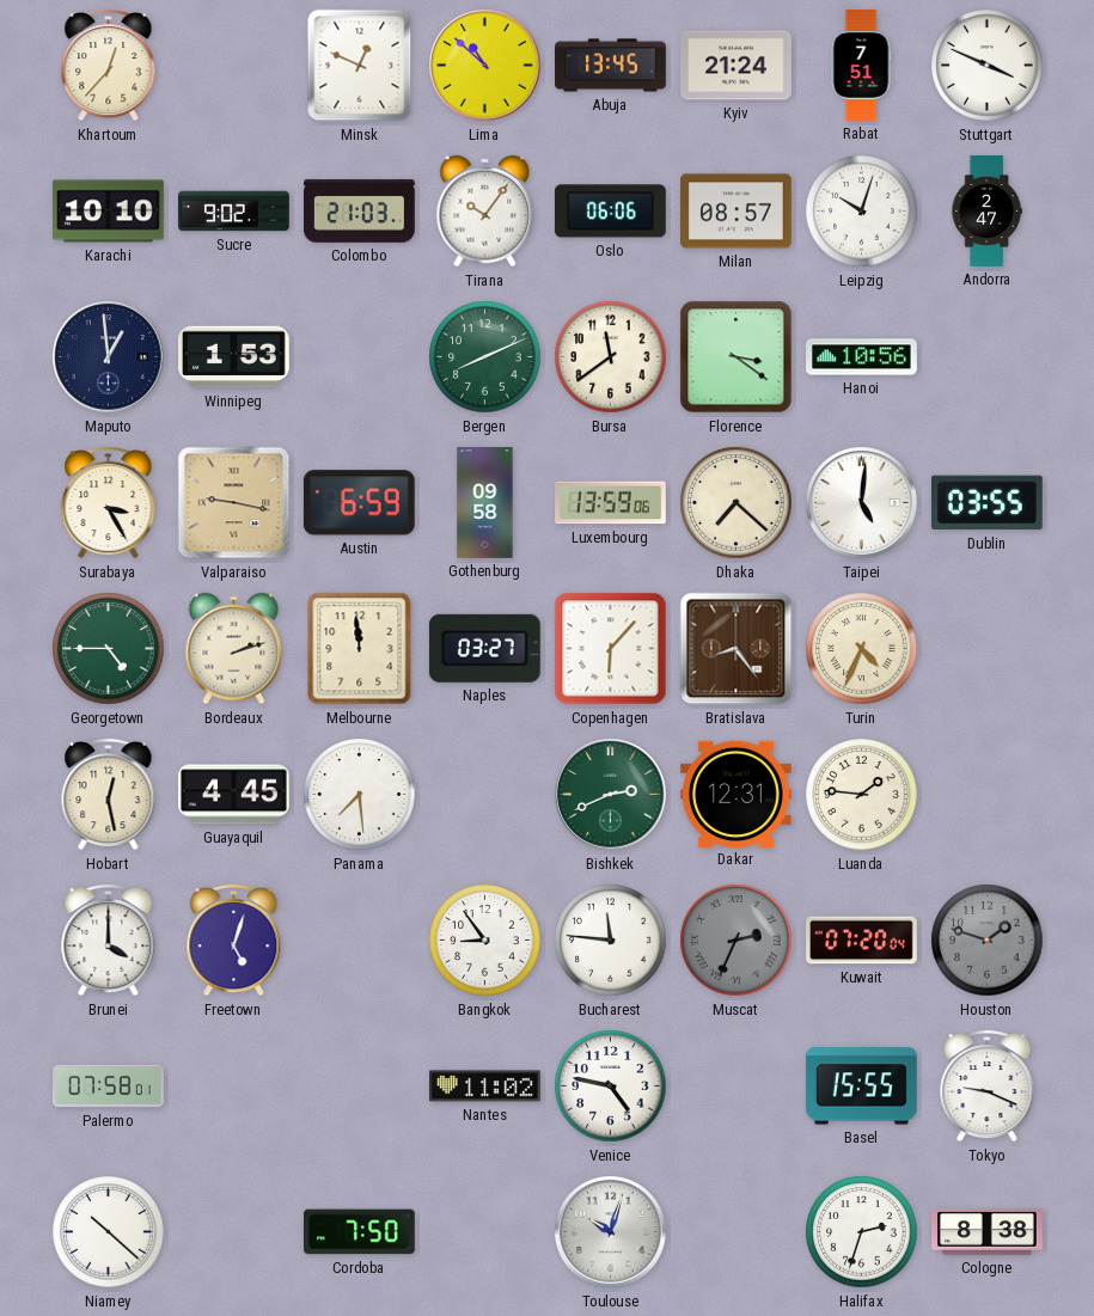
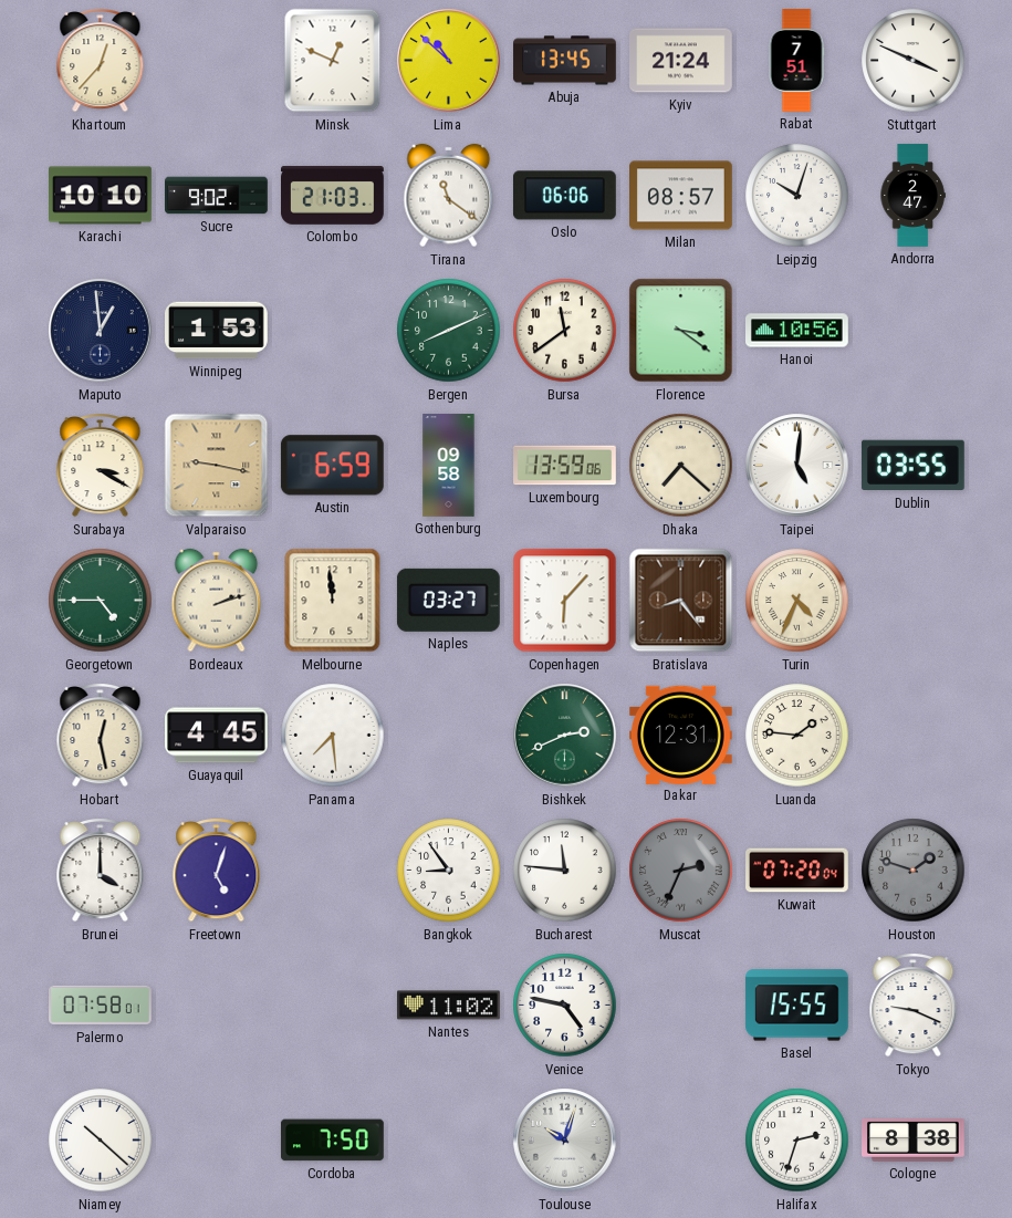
Tirana: 10:06 -> 11:21 (449, 196)
Surabaya: 3:25 -> 3:20 (101, 466)
